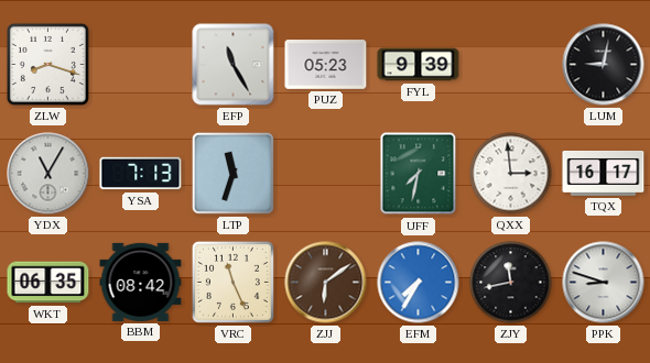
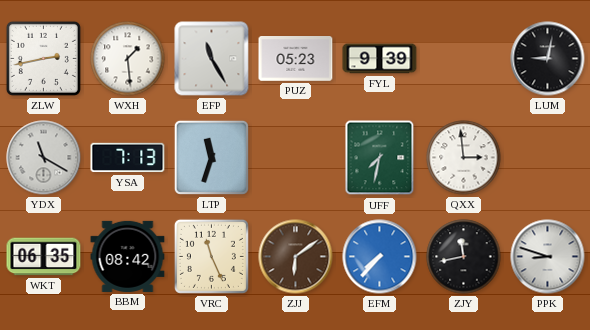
ZLW: 8:18 -> 2:43 (43, 58)
WXH: none -> 1:29 (128, 59)
YDX: 11:05 -> 11:20 (44, 158)
TQX: 16:17 -> none (604, 174)
EFM: 7:35 -> 7:37 (380, 257)
